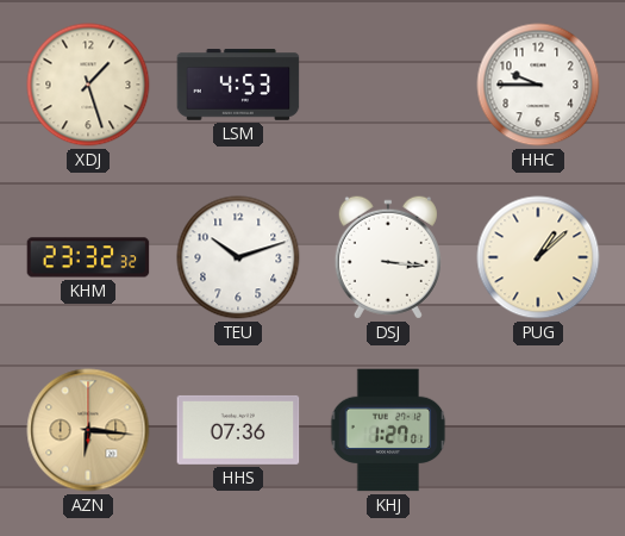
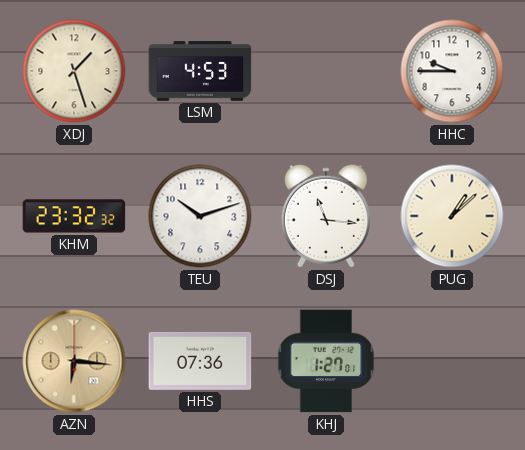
DSJ: 3:16 -> 11:16 (326, 216)
